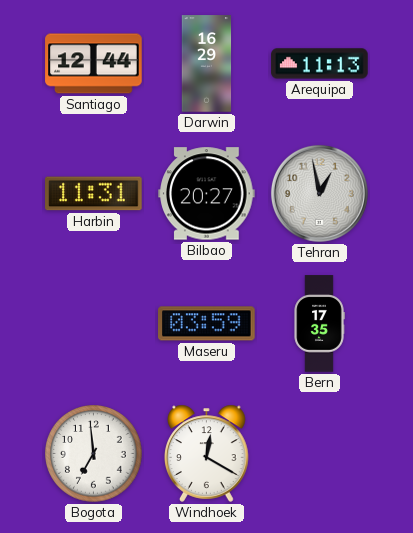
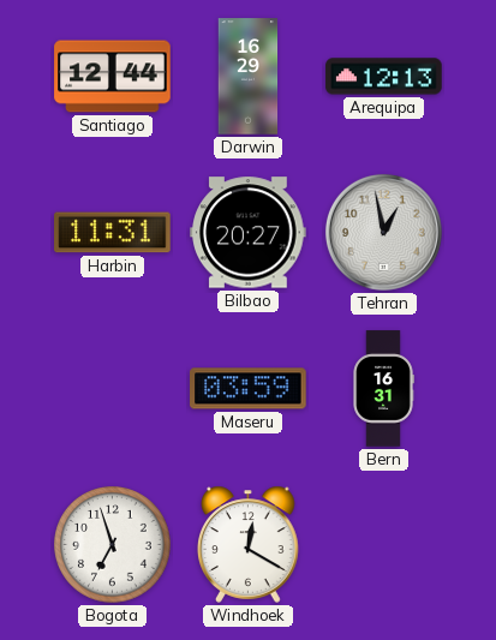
Arequipa: 11:13 -> 12:13 (384, 77)
Bern: 17:35 -> 16:31 (383, 389)
Bogota: 6:59 -> 6:57 (113, 545)
